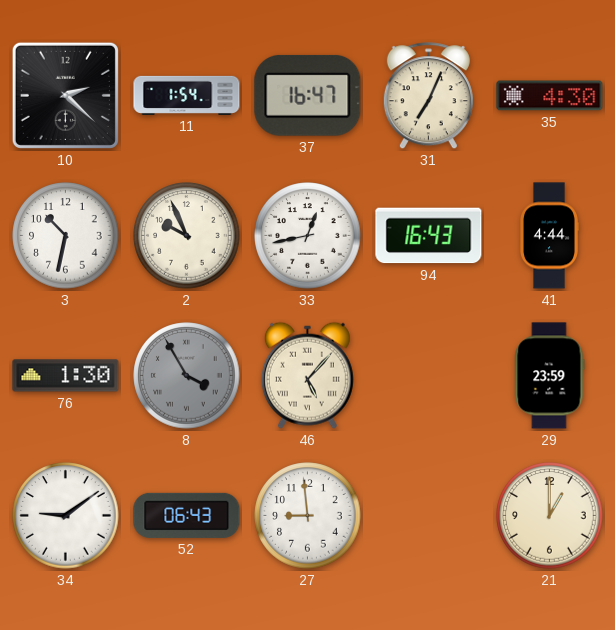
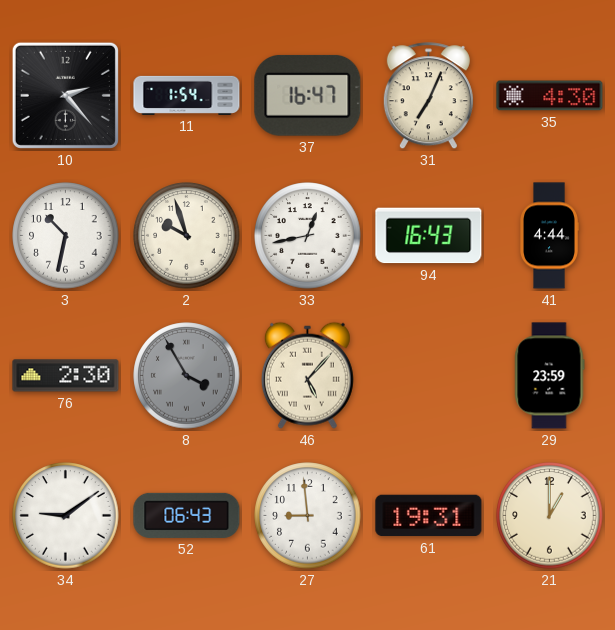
10: 2:22 -> 2:23 (65, 95)
2: 9:56 -> 9:57 (187, 236)
76: 1:30 -> 2:30 (66, 376)
61: none -> 19:31 (429, 516)
